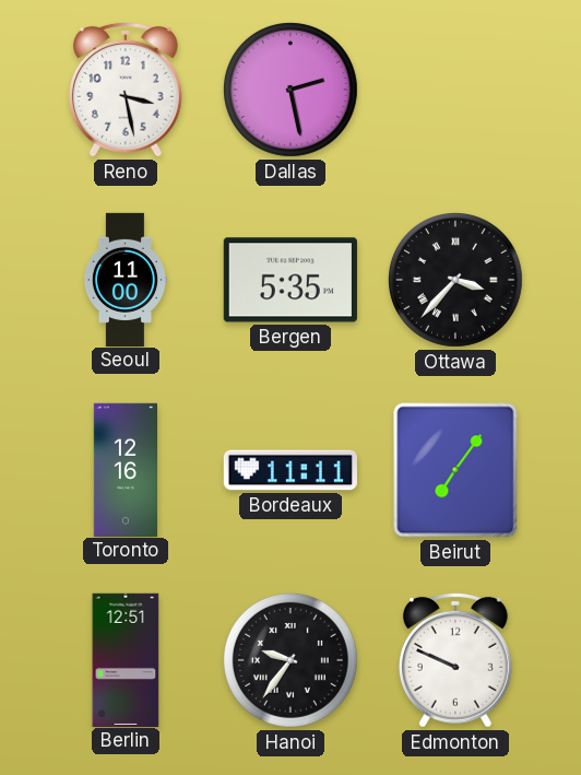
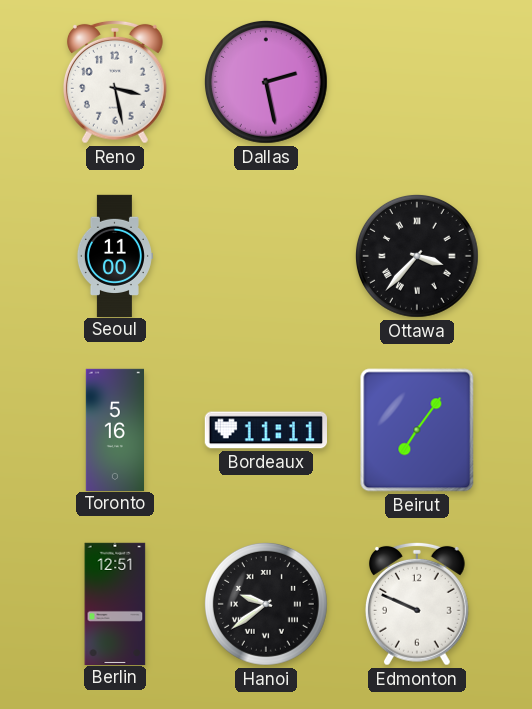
Bergen: 5:35 -> none (290, 280)
Toronto: 12:16 -> 5:16 (114, 429)
Hanoi: 9:36 -> 9:39 (266, 604)
